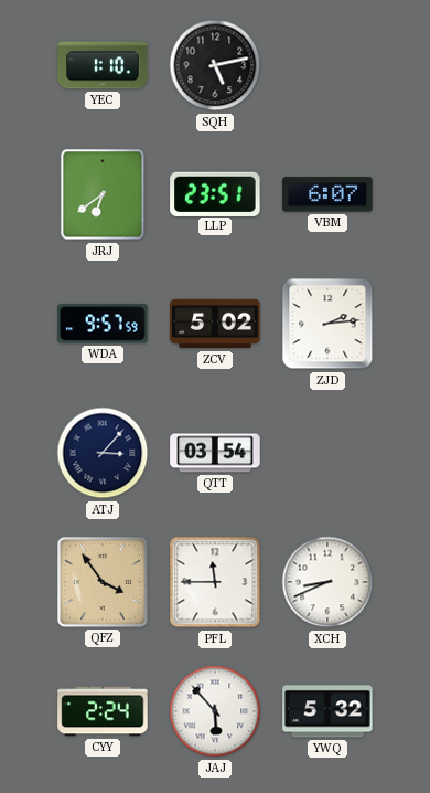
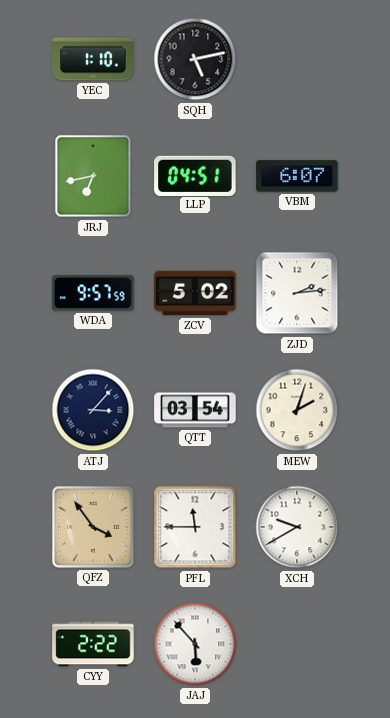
JRJ: 6:39 -> 6:43 (93, 176)
LLP: 23:51 -> 04:51 (195, 175)
MEW: none -> 2:03 (297, 410)
XCH: 8:41 -> 9:40 (297, 527)
CYY: 2:24 -> 2:22 (93, 644)
YWQ: 5:32 -> none (327, 711)
